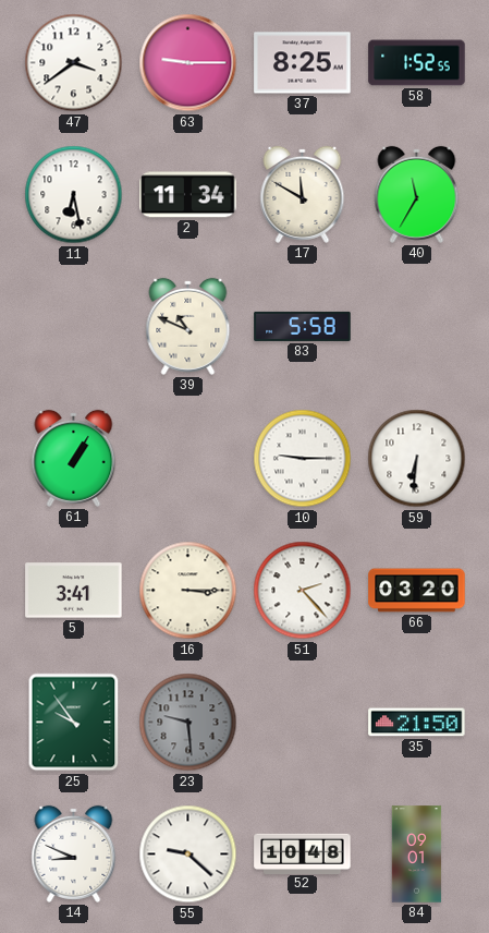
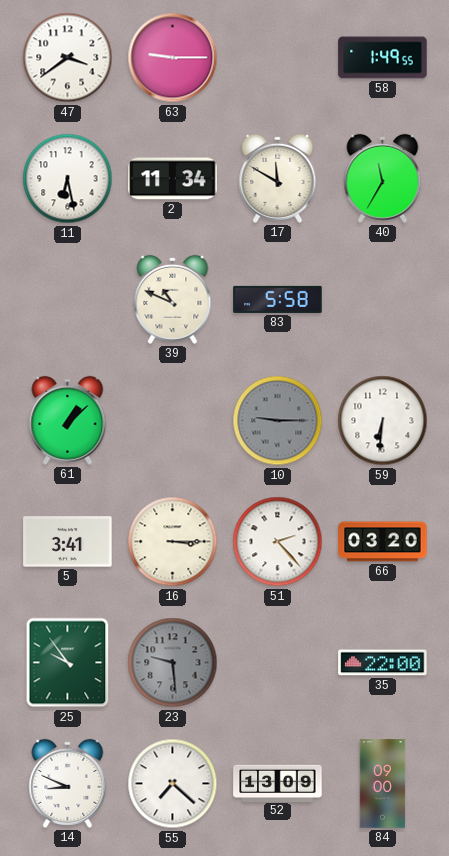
37: 8:25 -> none (303, 63)
58: 1:52 -> 1:49 (383, 58)
61: 1:05 -> 1:08 (68, 420)
10 dial: white -> grey (278, 421)
35: 21:50 -> 22:00 (383, 663)
55: 9:22 -> 7:22 (173, 784)
52: 10:48 -> 13:09 (278, 783)
84: 09:01 -> 09:00 (383, 784)
